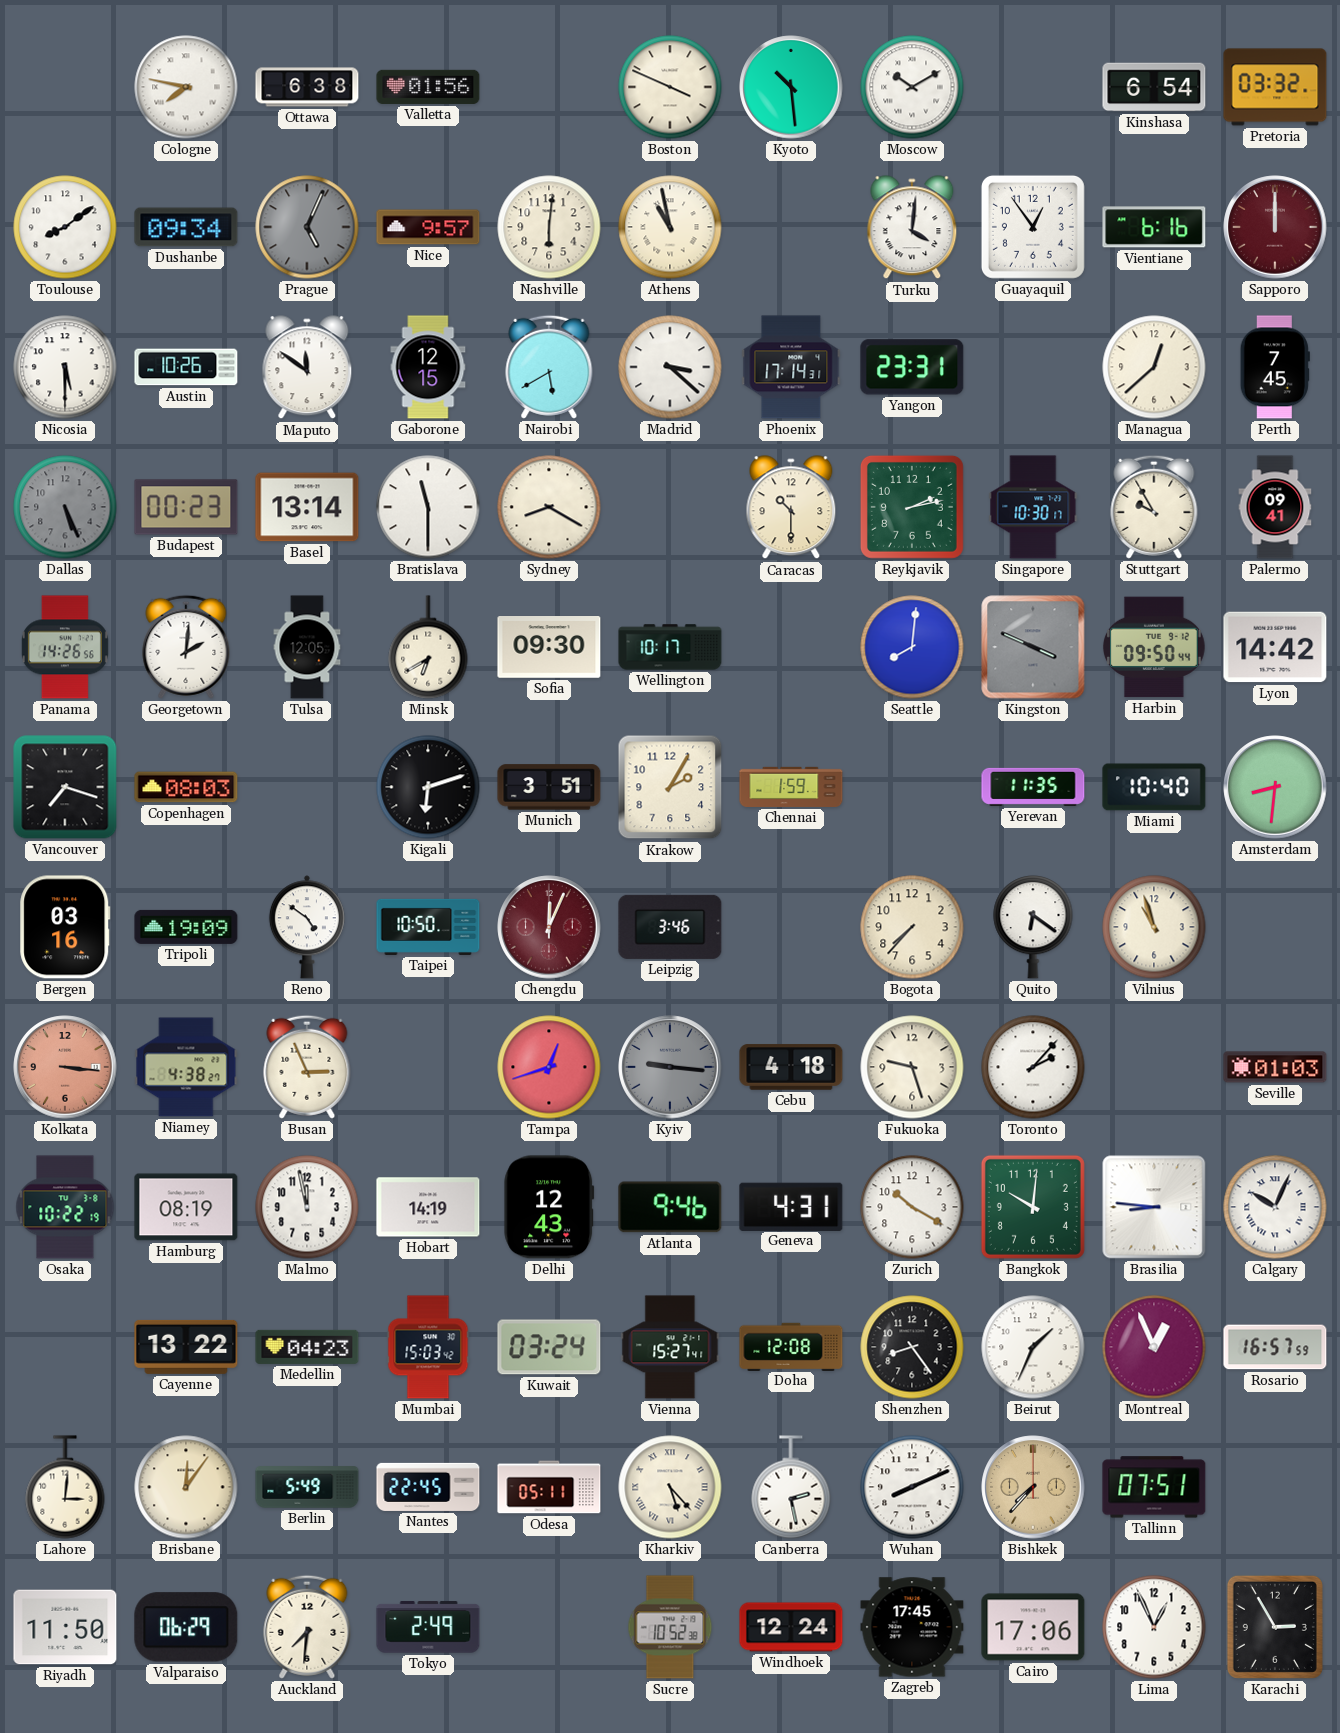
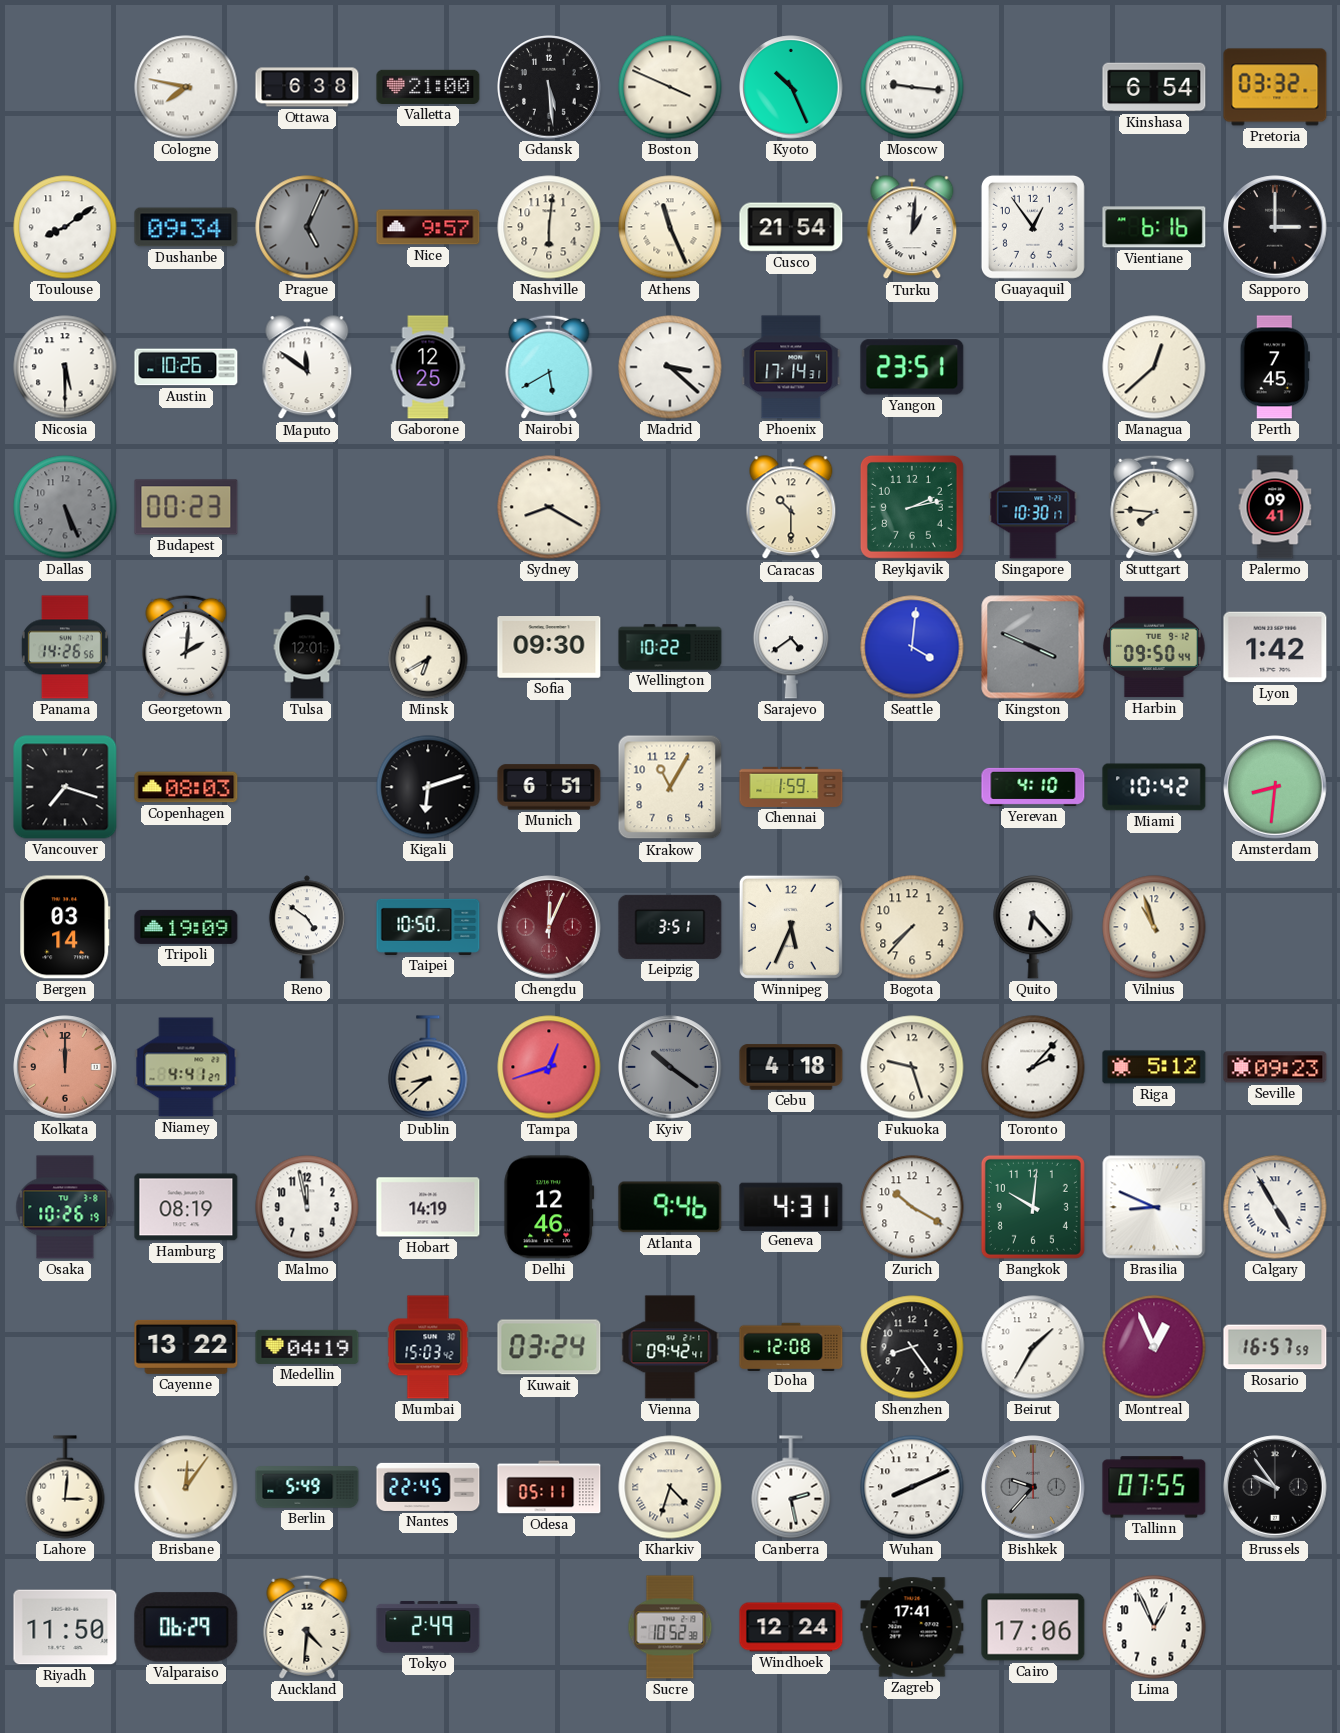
Valletta: 01:56 -> 21:00 (428, 87)
Gdansk: none -> 5:29 (549, 87)
Kyoto: 10:29 -> 10:26 (791, 87)
Moscow: 10:10 -> 9:16 (912, 87)
Athens: 10:58 -> 11:26 (670, 227)
Cusco: none -> 21:54 (791, 227)
Turku: 4:01 -> 1:01 (912, 228)
Sapporo: 12:00 -> 3:00 (1275, 227)
Sapporo dial: burgundy -> black (1275, 227)
Gaborone: 12:15 -> 12:25 (428, 367)
Yangon: 23:31 -> 23:51 (912, 367)
Basel: 13:14 -> none (307, 507)
Bratislava: 11:30 -> none (428, 507)
Stuttgart: 9:55 -> 7:46 (1154, 507)
Tulsa: 12:05 -> 12:01 (307, 647)
Wellington: 10:17 -> 10:22 (670, 647)
Sarajevo: none -> 4:39 (791, 647)
Seattle: 8:01 -> 4:01 (912, 647)
Lyon: 14:42 -> 1:42 (1275, 647)
Munich: 3:51 -> 6:51 (549, 787)
Krakow: 2:05 -> 11:05 (670, 787)
Yerevan: 11:35 -> 4:10 (1033, 787)
Miami: 10:40 -> 10:42 (1154, 787)
Bergen: 03:16 -> 03:14 (65, 927)
Leipzig: 3:46 -> 3:51 (670, 927)
Winnipeg: none -> 5:34 (791, 927)
Quito: 6:21 -> 6:23 (1033, 927)
Kolkata: 3:16 -> 12:00 (65, 1067)
Niamey: 4:38 -> 4:41 (186, 1067)
Busan: 2:56 -> none (307, 1067)
Dublin: none -> 8:38 (428, 1067)
Kyiv: 9:16 -> 10:21 (670, 1067)
Riga: none -> 5:12 (1154, 1067)
Seville: 01:03 -> 09:23 (1275, 1067)
Osaka: 10:22 -> 10:26 (65, 1207)
Delhi: 12:43 -> 12:46 (549, 1207)
Brasilia: 8:46 -> 8:49 (1154, 1207)
Calgary: 10:04 -> 4:55 (1275, 1207)
Medellin: 04:23 -> 04:19 (307, 1347)
Vienna: 15:27 -> 09:42 (670, 1347)
Beirut: 1:34 -> 1:35 (1033, 1347)
Kharkiv: 5:23 -> 4:33 (670, 1487)
Bishkek: 7:37 -> 9:37 (1033, 1487)
Bishkek dial: champagne -> grey (1033, 1487)
Tallinn: 07:51 -> 07:55 (1154, 1487)
Brussels: none -> 9:54 (1275, 1487)
Auckland: 7:31 -> 4:31 (307, 1627)
Zagreb: 17:45 -> 17:41 (912, 1627)
Karachi: 2:55 -> none (1275, 1627)
